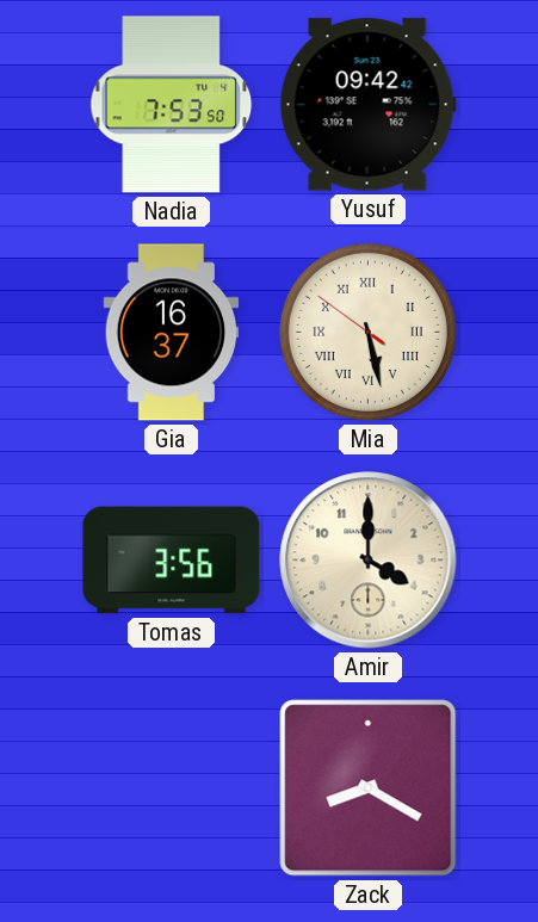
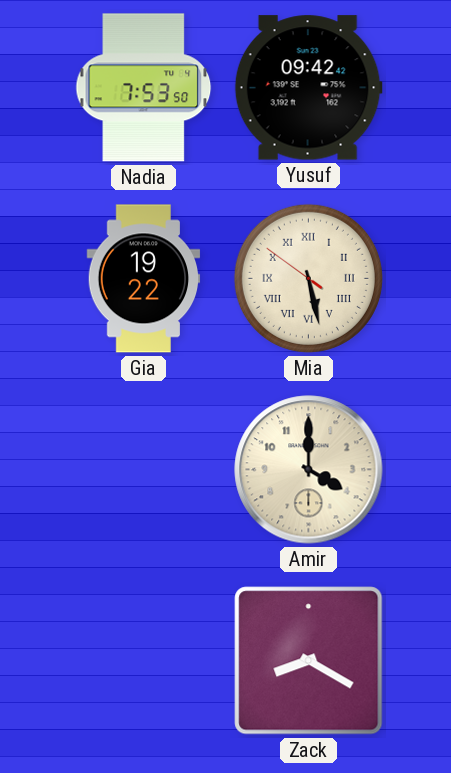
Gia: 16:37 -> 19:22 (144, 279)
Tomas: 3:56 -> none (172, 561)
